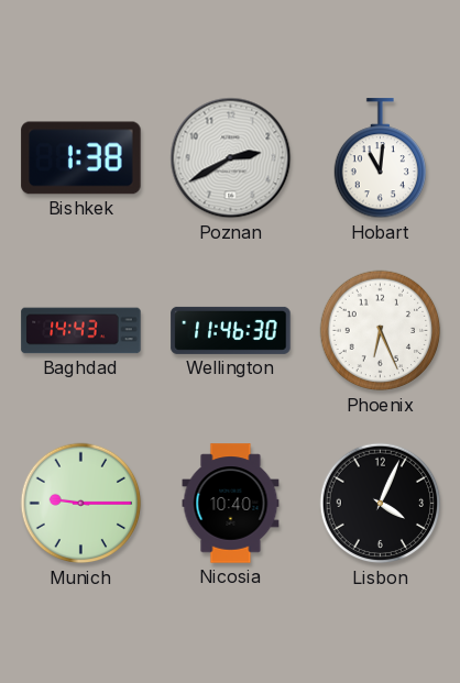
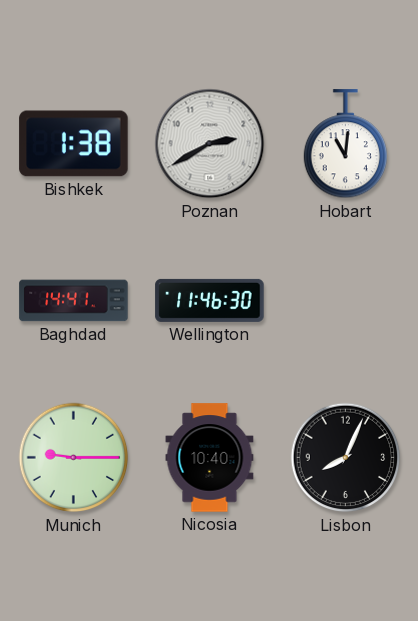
Baghdad: 14:43 -> 14:41 (74, 301)
Phoenix: 6:26 -> none (381, 331)
Lisbon: 4:04 -> 8:04 (346, 458)
